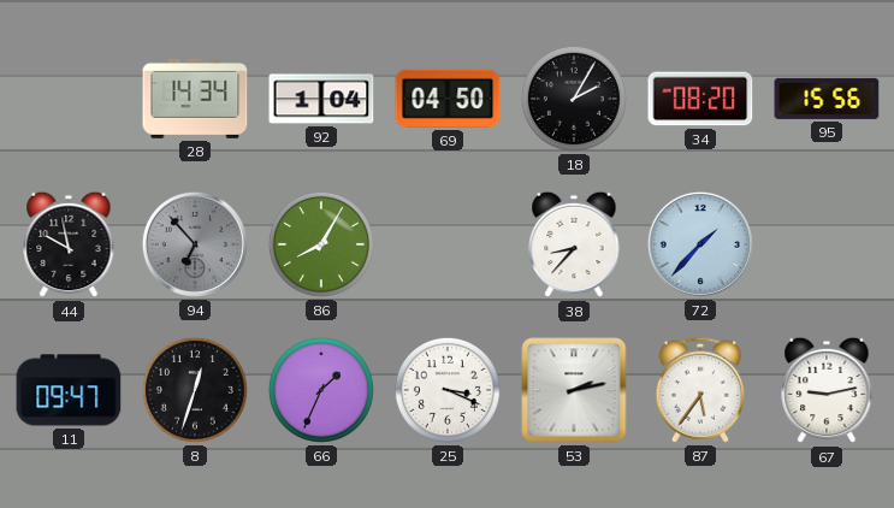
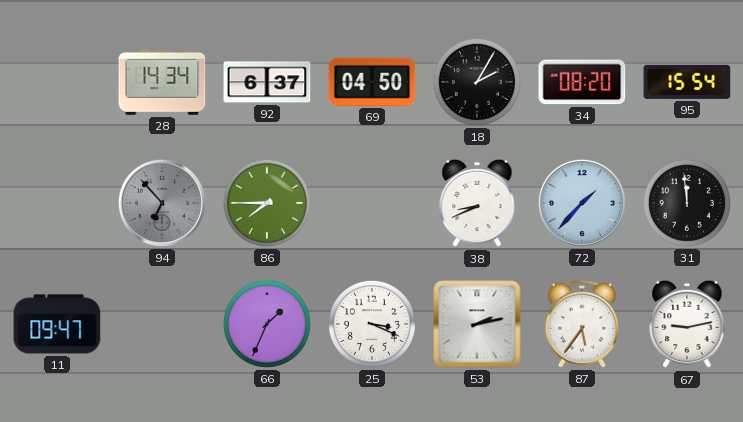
92: 1:04 -> 6:37 (267, 82)
95: 15:56 -> 15:54 (687, 82)
44: 9:58 -> none (69, 244)
86: 8:05 -> 7:45 (267, 203)
38: 8:37 -> 8:41 (477, 203)
31: none -> 11:59 (687, 203)
8: 12:33 -> none (195, 390)
